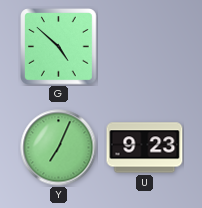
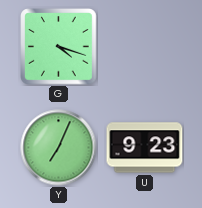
G: 4:52 -> 4:18 (59, 47)
